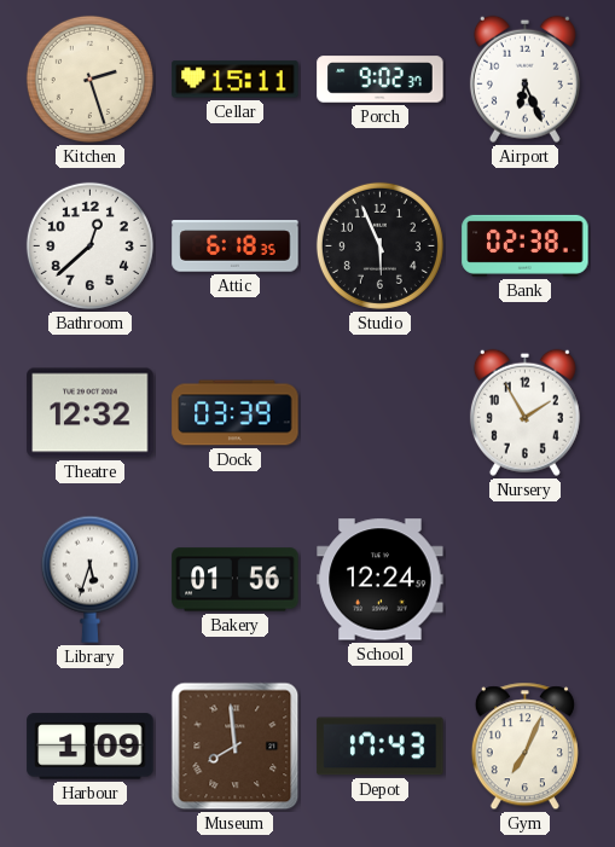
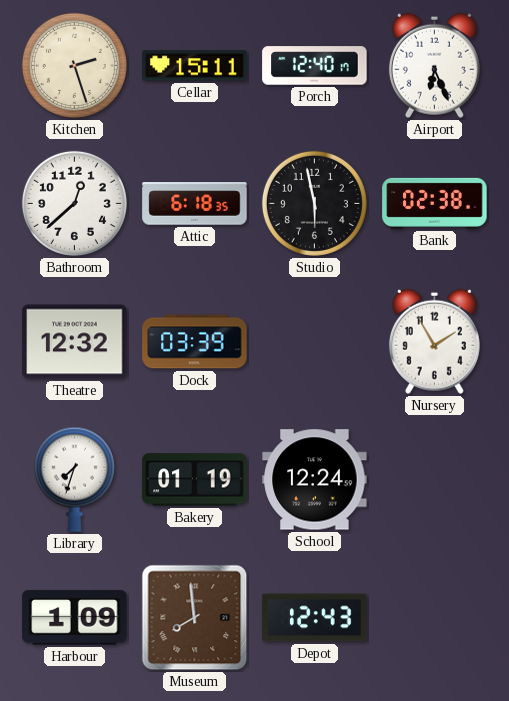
Porch: 9:02 -> 12:40 (315, 66)
Studio: 5:56 -> 5:58 (314, 203)
Library: 5:33 -> 7:33 (74, 479)
Bakery: 01:56 -> 01:19 (195, 480)
Depot: 17:43 -> 12:43 (315, 618)
Gym: 7:04 -> none (524, 747)
